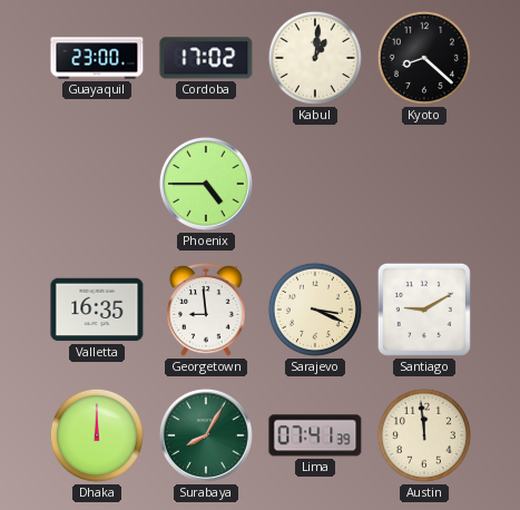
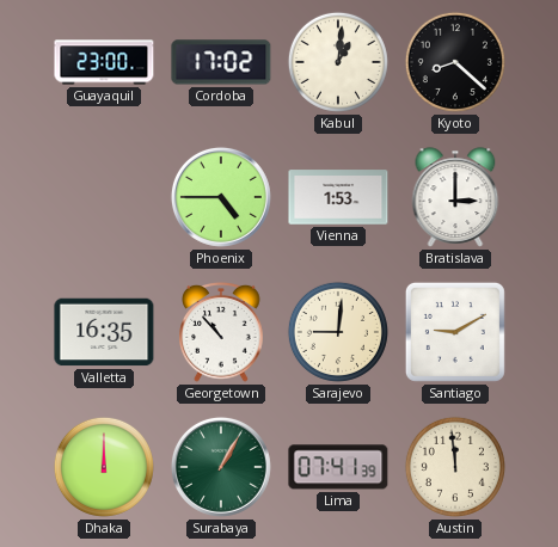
Vienna: none -> 1:53 (338, 197)
Bratislava: none -> 3:00 (455, 197)
Georgetown: 8:59 -> 10:53 (221, 332)
Sarajevo: 3:19 -> 9:01 (338, 332)
Surabaya: 8:05 -> 1:05 (221, 467)
